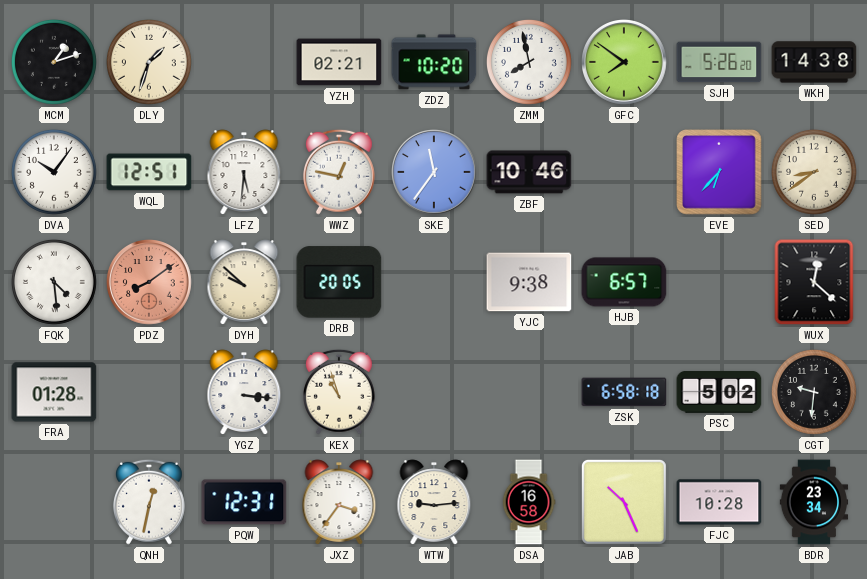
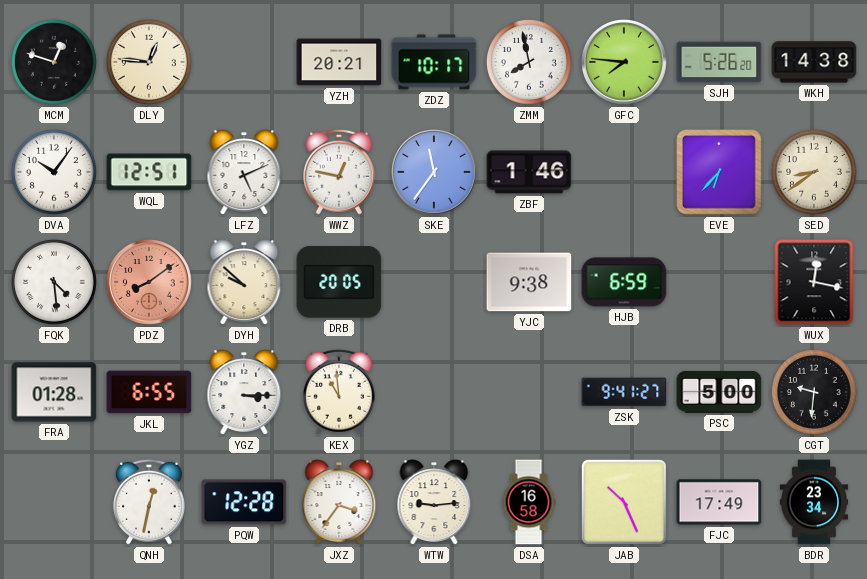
MCM: 1:12 -> 12:48 (54, 62)
DLY: 1:33 -> 12:46 (149, 62)
YZH: 02:21 -> 20:21 (339, 62)
ZDZ: 10:20 -> 10:17 (434, 62)
GFC: 7:51 -> 7:46 (625, 63)
LFZ: 5:31 -> 5:11 (244, 172)
ZBF: 10:46 -> 1:46 (529, 172)
HJB: 6:57 -> 6:59 (624, 282)
WUX: 12:22 -> 12:17 (814, 282)
JKL: none -> 6:55 (149, 392)
YGZ: 3:16 -> 3:15 (244, 392)
KEX: 10:57 -> 10:59 (339, 392)
ZSK: 6:58 -> 9:41 (624, 392)
PSC: 5:02 -> 5:00 (719, 392)
PQW: 12:31 -> 12:28 (244, 502)
FJC: 10:28 -> 17:49 (719, 502)
